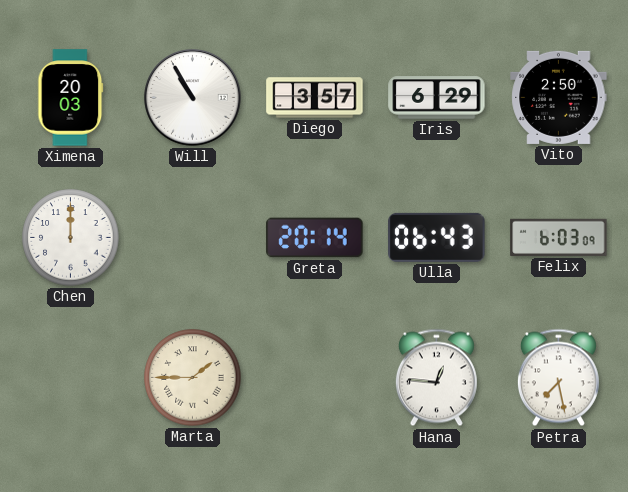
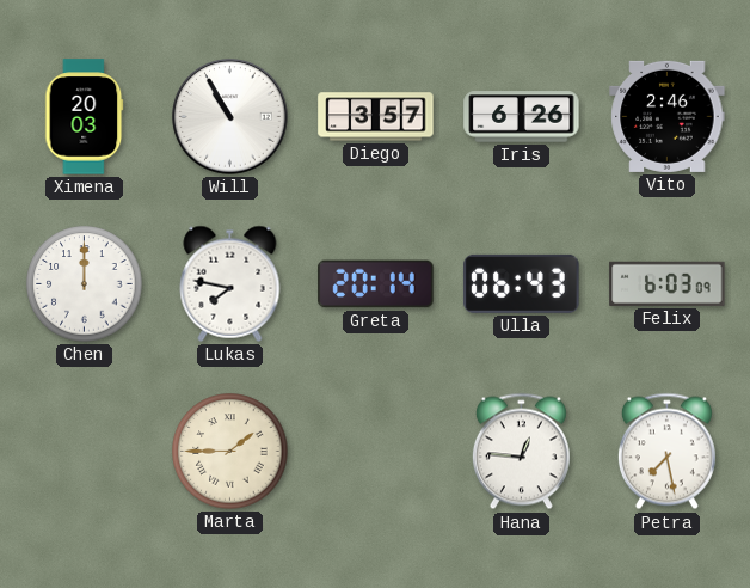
Iris: 6:29 -> 6:26 (522, 117)
Vito: 2:50 -> 2:46 (668, 116)
Lukas: none -> 7:47 (230, 283)
